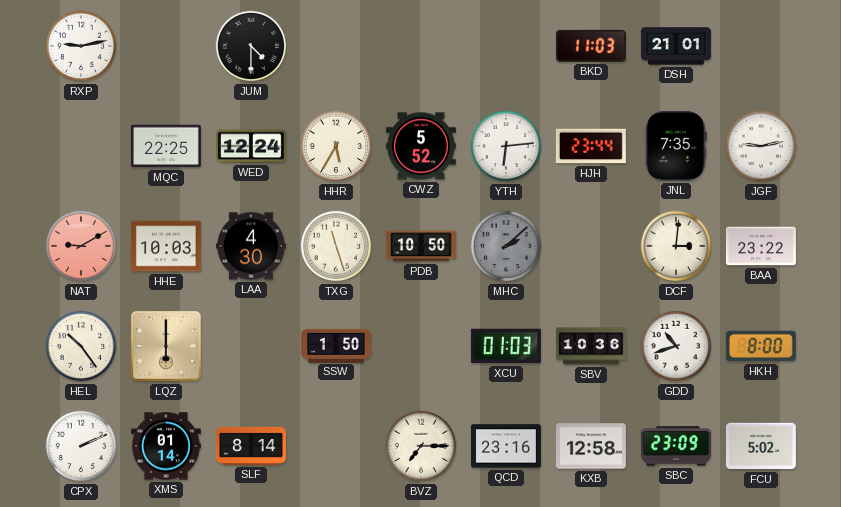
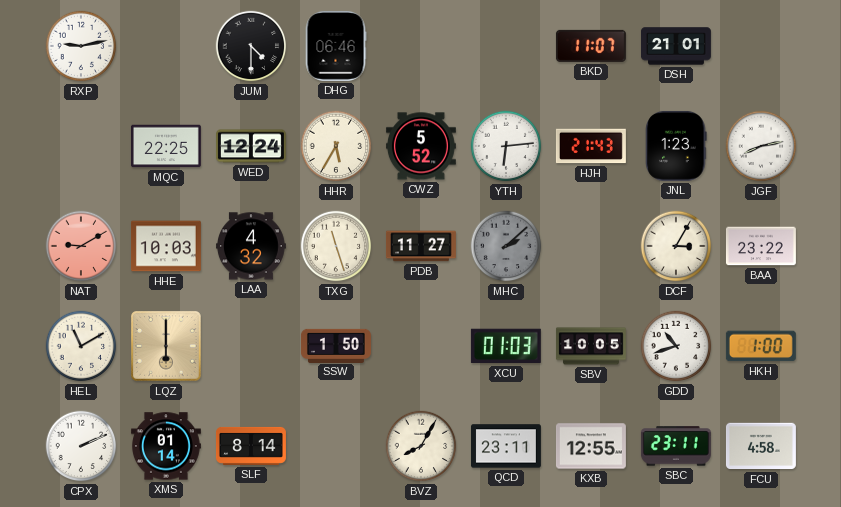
DHG: none -> 06:46 (336, 46)
BKD: 11:03 -> 11:07 (591, 46)
HJH: 23:44 -> 21:43 (591, 146)
JNL: 7:35 -> 1:23 (676, 146)
JGF: 9:13 -> 8:13 (761, 146)
LAA: 4:30 -> 4:32 (251, 246)
PDB: 10:50 -> 11:27 (421, 246)
DCF: 3:01 -> 3:05 (676, 246)
HEL: 10:24 -> 11:10 (81, 346)
SBV: 10:36 -> 10:05 (591, 346)
HKH: 8:00 -> 1:00 (761, 346)
BVZ: 7:15 -> 8:05 (421, 446)
QCD: 23:16 -> 23:11 (506, 446)
KXB: 12:58 -> 12:55 (591, 446)
SBC: 23:09 -> 23:11 (676, 446)
FCU: 5:02 -> 4:58 (761, 446)
